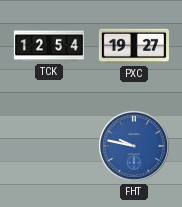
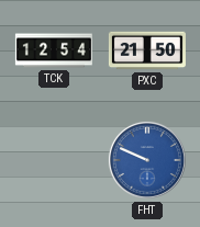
PXC: 19:27 -> 21:50 (147, 50)
FHT: 9:47 -> 9:49 (147, 160)
